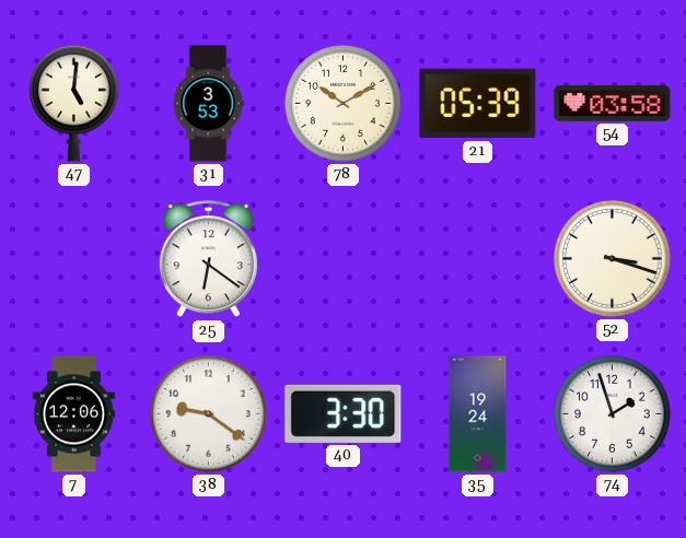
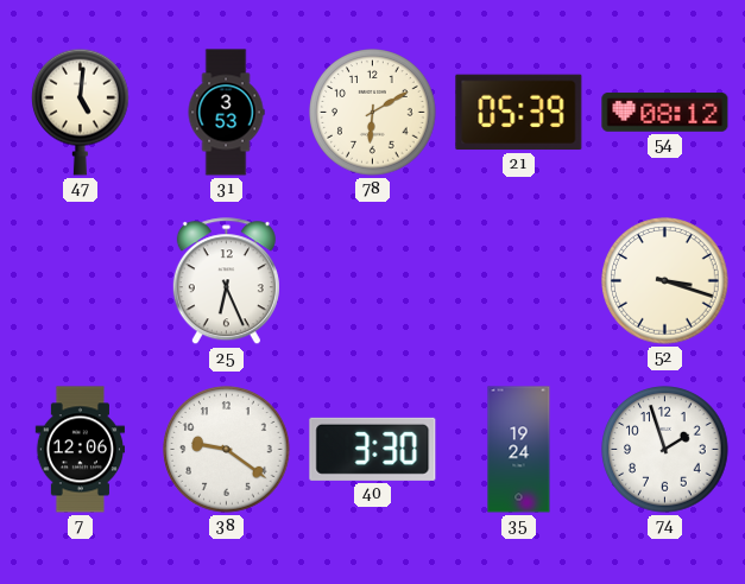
78: 10:10 -> 6:10 (373, 113)
54: 03:58 -> 08:12 (665, 113)
25: 6:21 -> 6:26 (226, 281)
